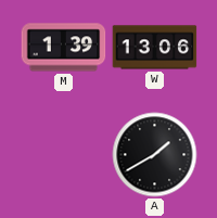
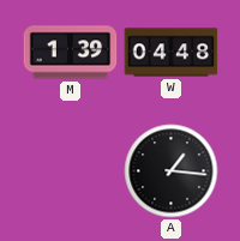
W: 13:06 -> 04:48 (172, 53)
A: 1:40 -> 1:16 (172, 171)
